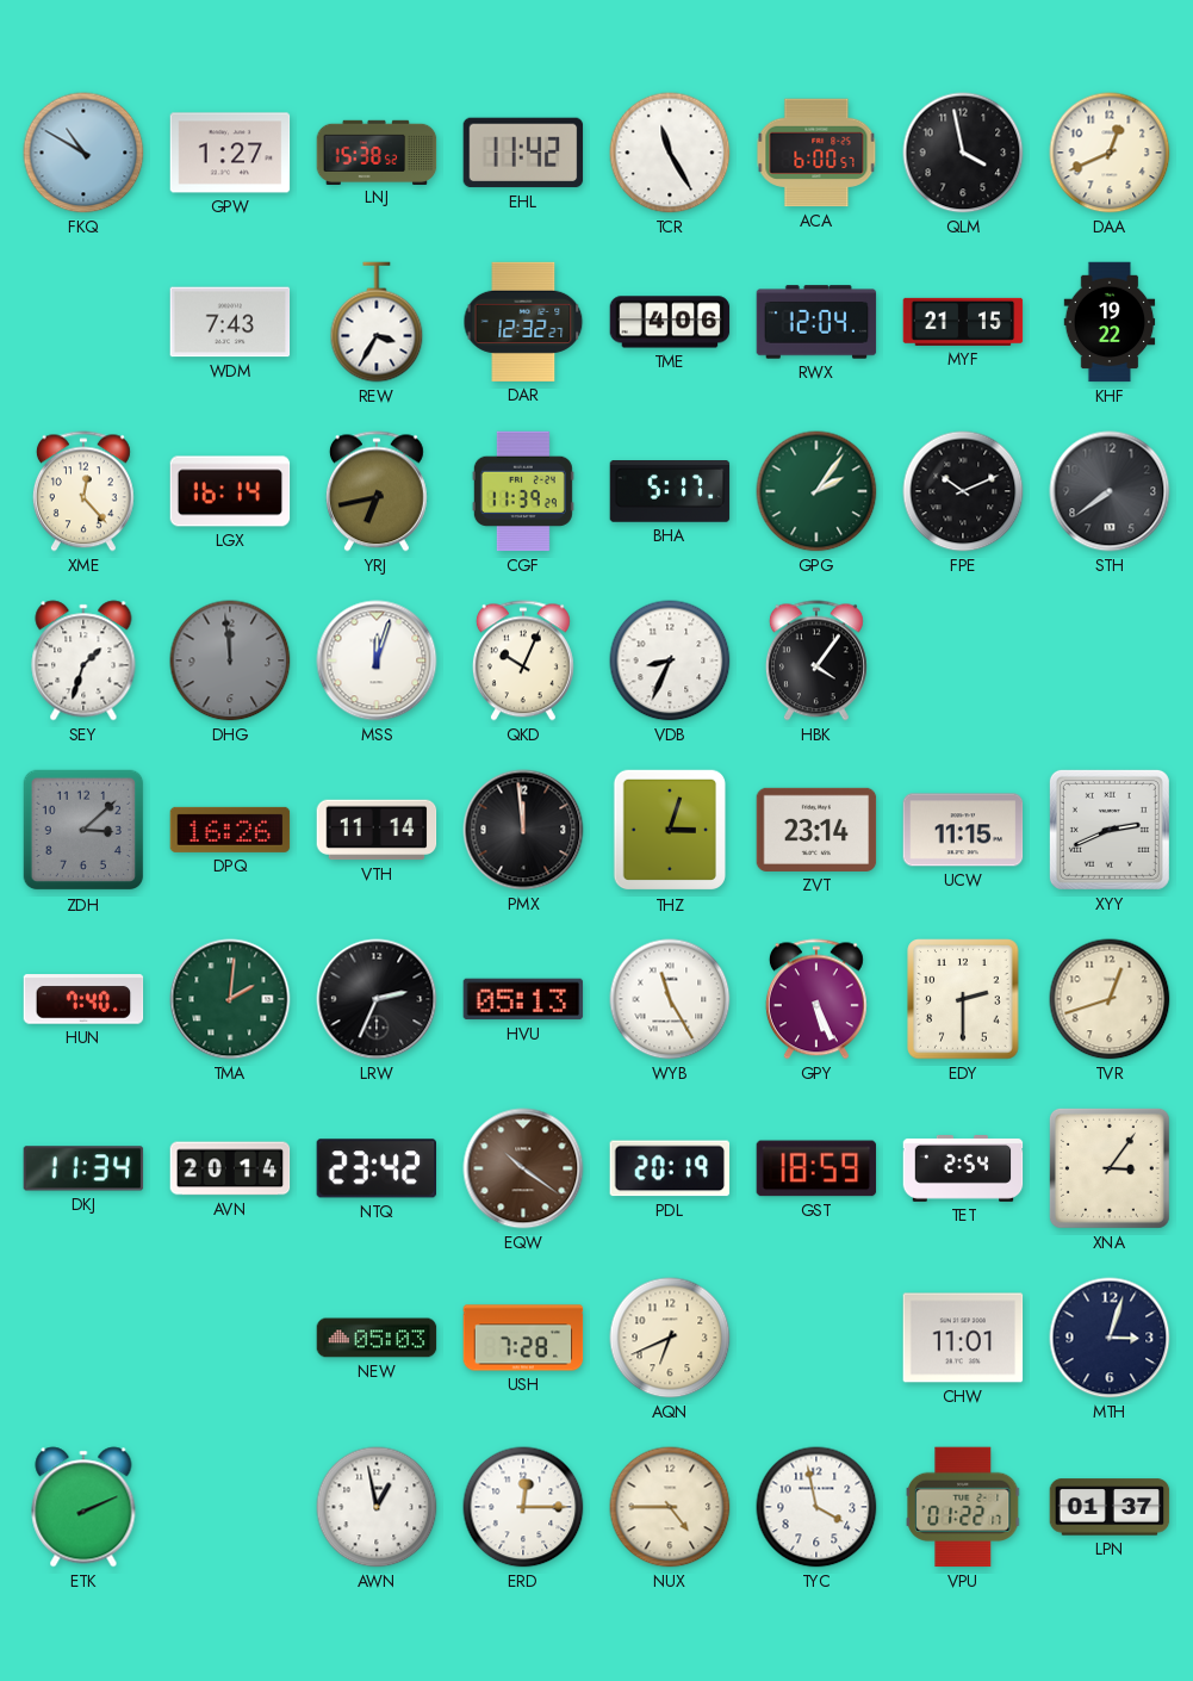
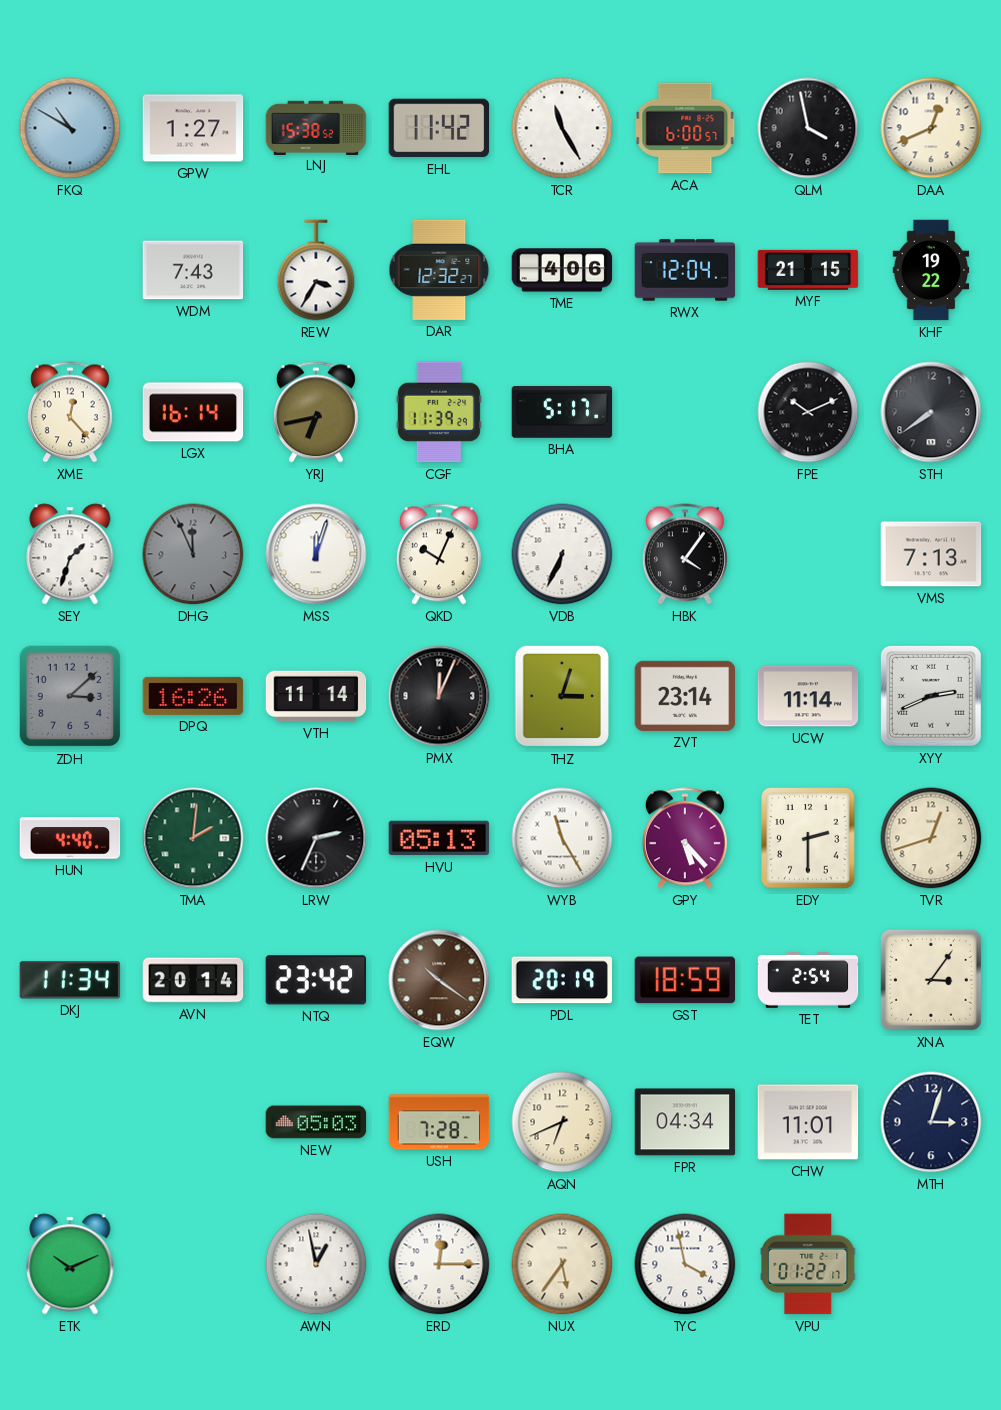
GPG: 2:06 -> none (816, 491)
DHG: 11:59 -> 11:56 (193, 554)
VDB: 8:34 -> 6:34 (562, 554)
VMS: none -> 7:13 (931, 554)
PMX: 11:59 -> 12:04 (439, 696)
UCW: 11:15 -> 11:14 (808, 696)
HUN: 7:40 -> 4:40 (70, 838)
GPY: 5:26 -> 5:23 (685, 838)
FPR: none -> 04:34 (685, 1122)
ETK: 2:11 -> 10:11 (70, 1264)
NUX: 4:45 -> 5:36 (562, 1264)
LPN: 01:37 -> none (1110, 1507)
